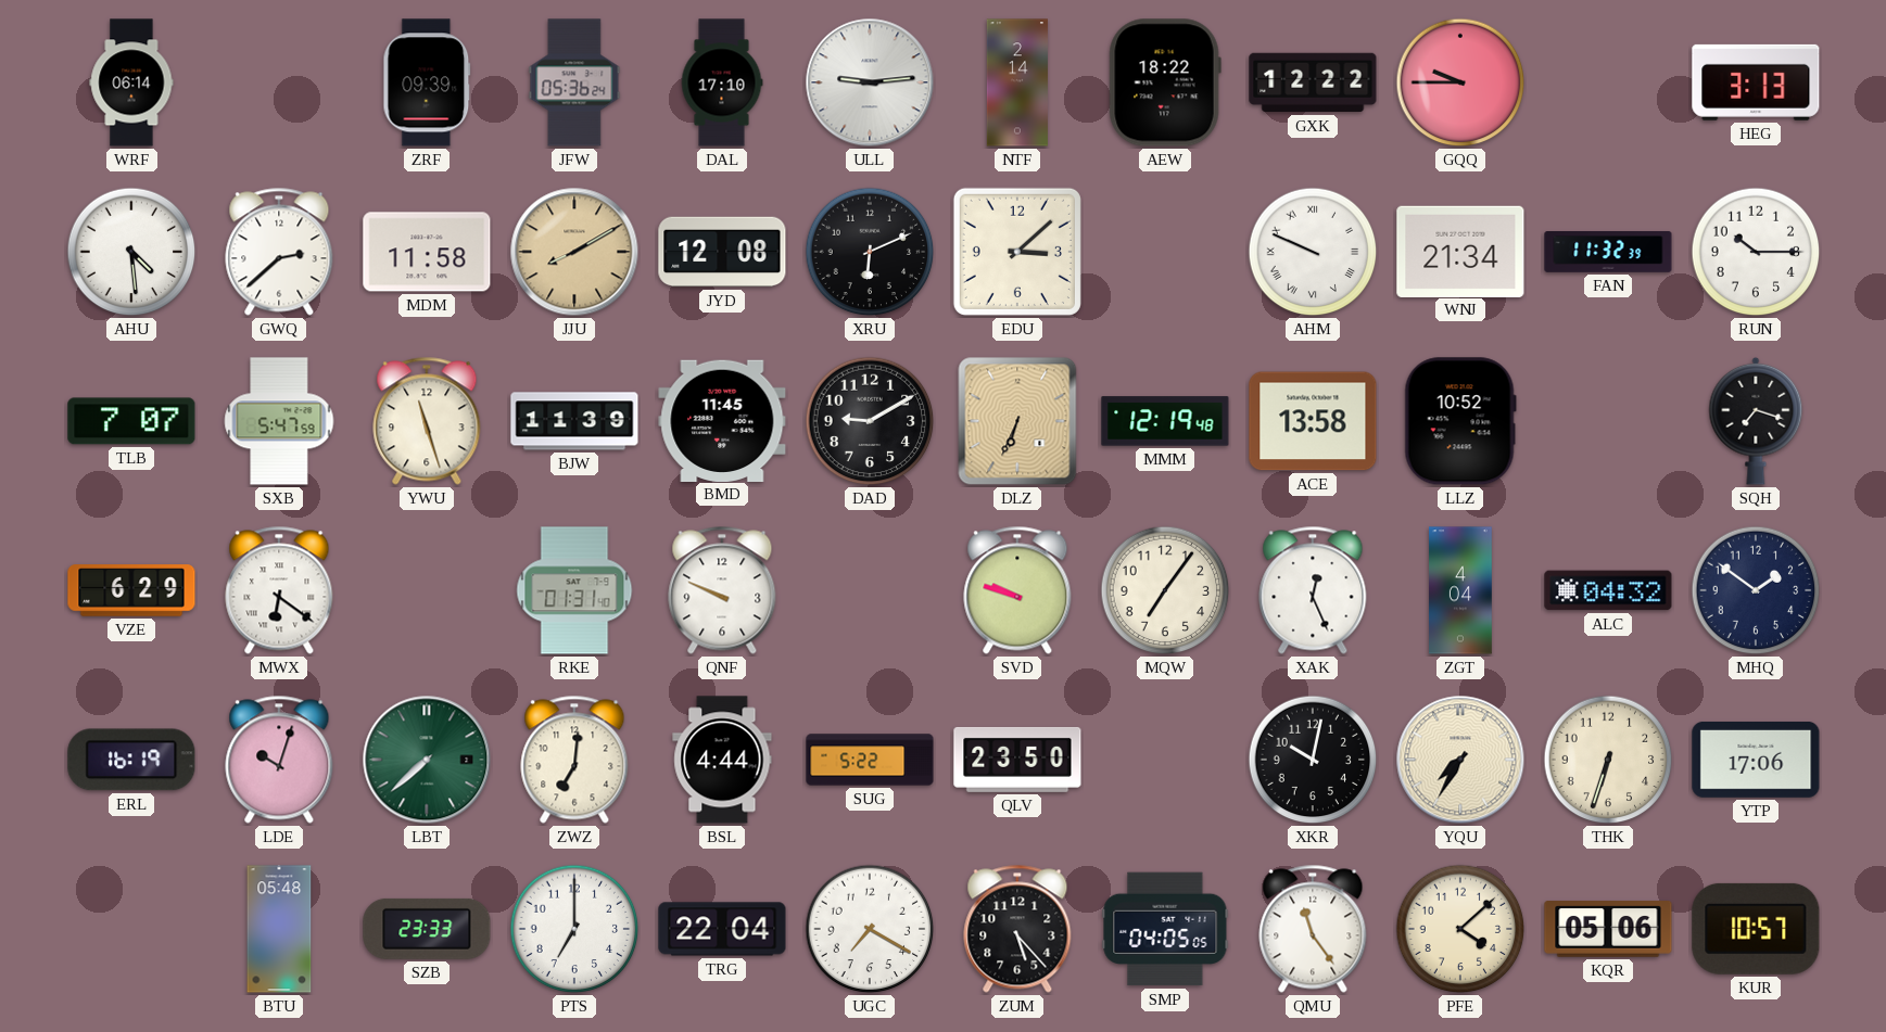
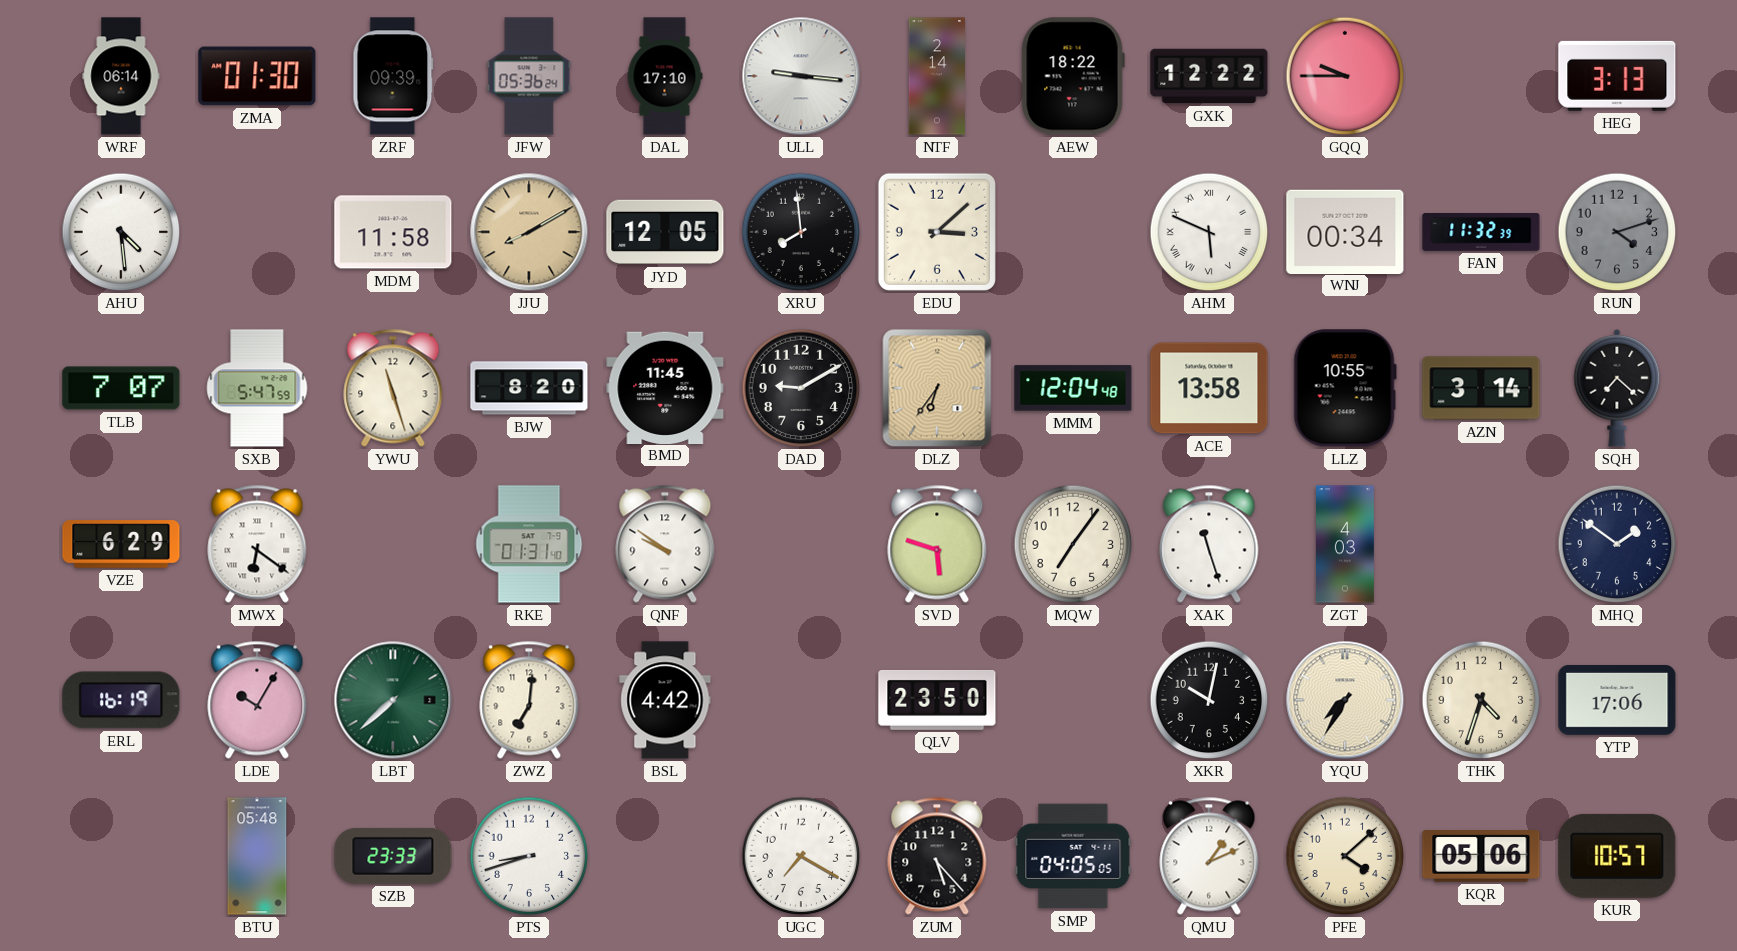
ZMA: none -> 01:30 (257, 76)
ULL: 9:14 -> 9:16 (801, 76)
GWQ: 2:38 -> none (279, 252)
JYD: 12:08 -> 12:05 (665, 232)
XRU: 6:11 -> 7:59 (801, 232)
AHM: 9:49 -> 5:49 (1209, 232)
WNJ: 21:34 -> 00:34 (1345, 231)
RUN: 10:15 -> 4:12 (1617, 232)
RUN dial: white -> grey (1617, 232)
BJW: 11:39 -> 8:20 (529, 388)
DLZ: 6:34 -> 6:36 (937, 388)
MMM: 12:19 -> 12:04 (1073, 388)
LLZ: 10:52 -> 10:55 (1345, 388)
AZN: none -> 3:14 (1481, 388)
SQH: 7:18 -> 7:22 (1617, 388)
QNF: 9:49 -> 9:51 (665, 544)
SVD: 9:48 -> 5:48 (937, 544)
XAK: 12:26 -> 11:27 (1209, 544)
ZGT: 4:04 -> 4:03 (1346, 544)
ALC: 04:32 -> none (1608, 590)
LDE: 10:03 -> 10:05 (257, 700)
BSL: 4:44 -> 4:42 (665, 700)
SUG: 5:22 -> none (870, 760)
THK: 6:33 -> 4:33 (1481, 700)
PTS: 7:00 -> 8:42 (529, 856)
TRG: 22:04 -> none (722, 929)
QMU: 11:24 -> 1:11 (1209, 856)
